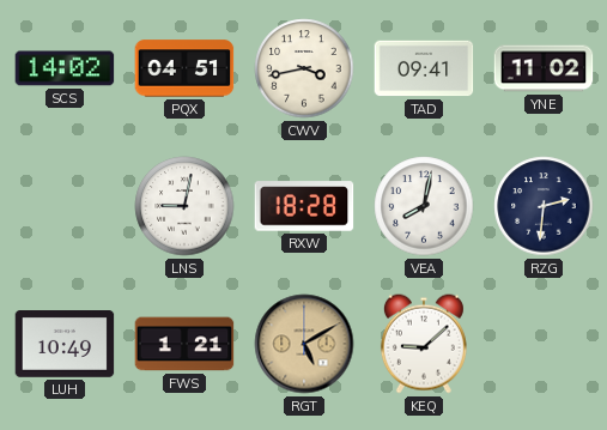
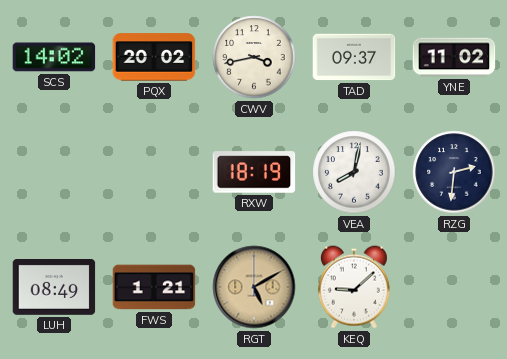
PQX: 04:51 -> 20:02 (154, 57)
TAD: 09:41 -> 09:37 (354, 57)
LNS: 9:02 -> none (184, 206)
RXW: 18:28 -> 18:19 (254, 172)
LUH: 10:49 -> 08:49 (54, 288)
